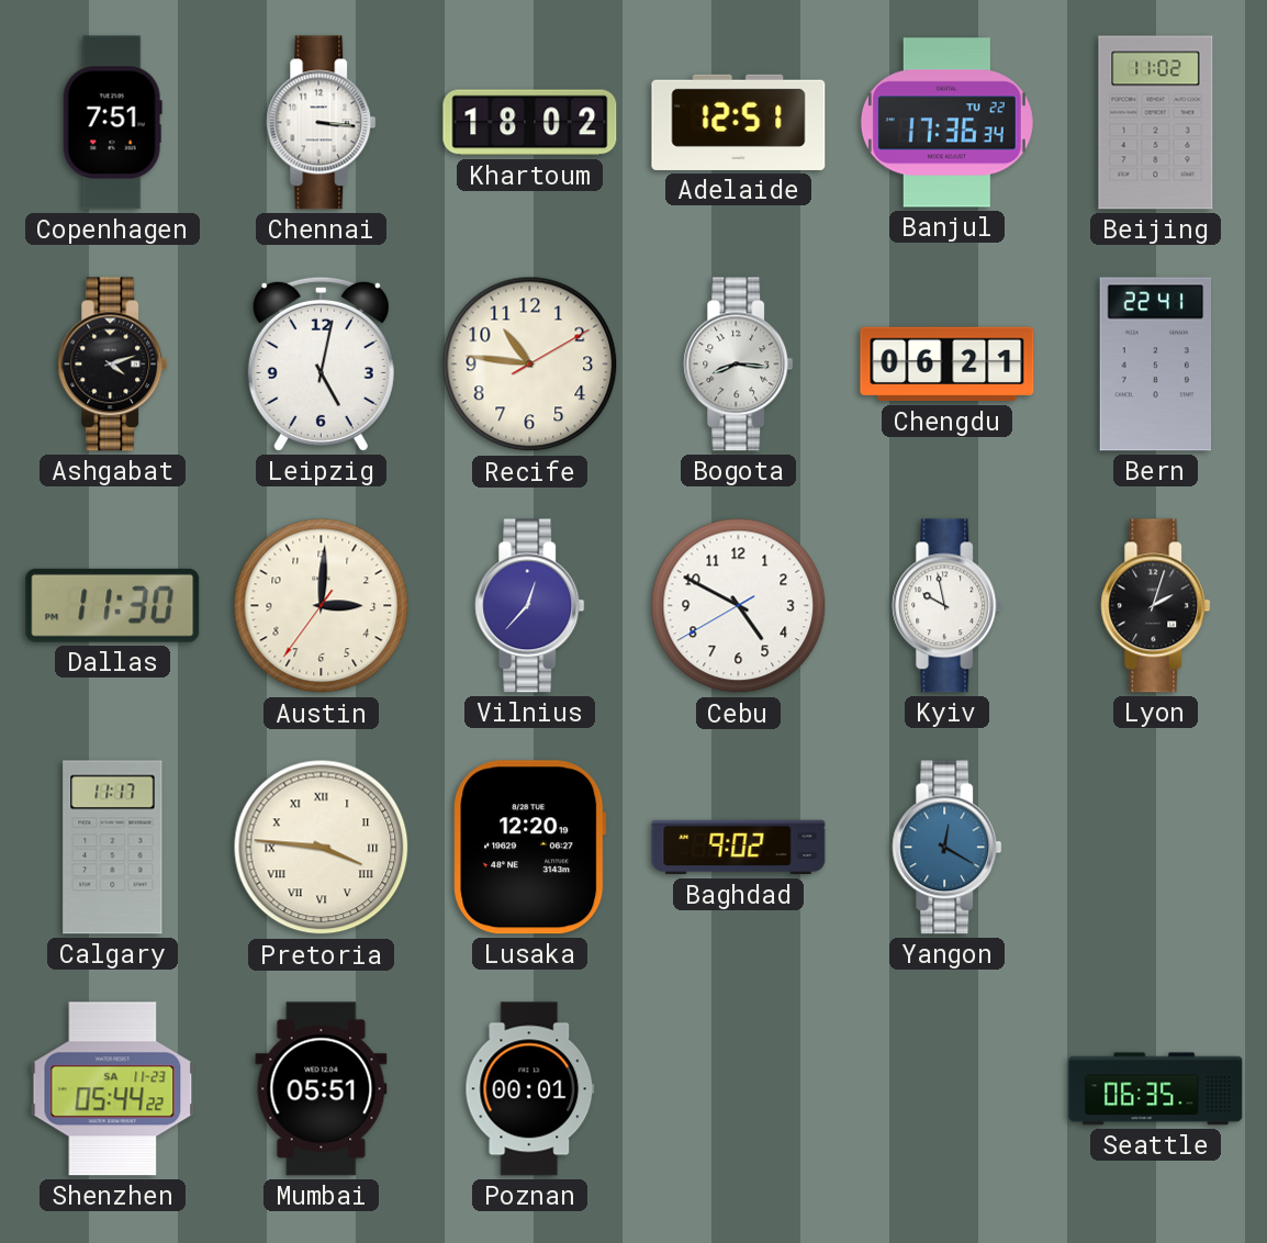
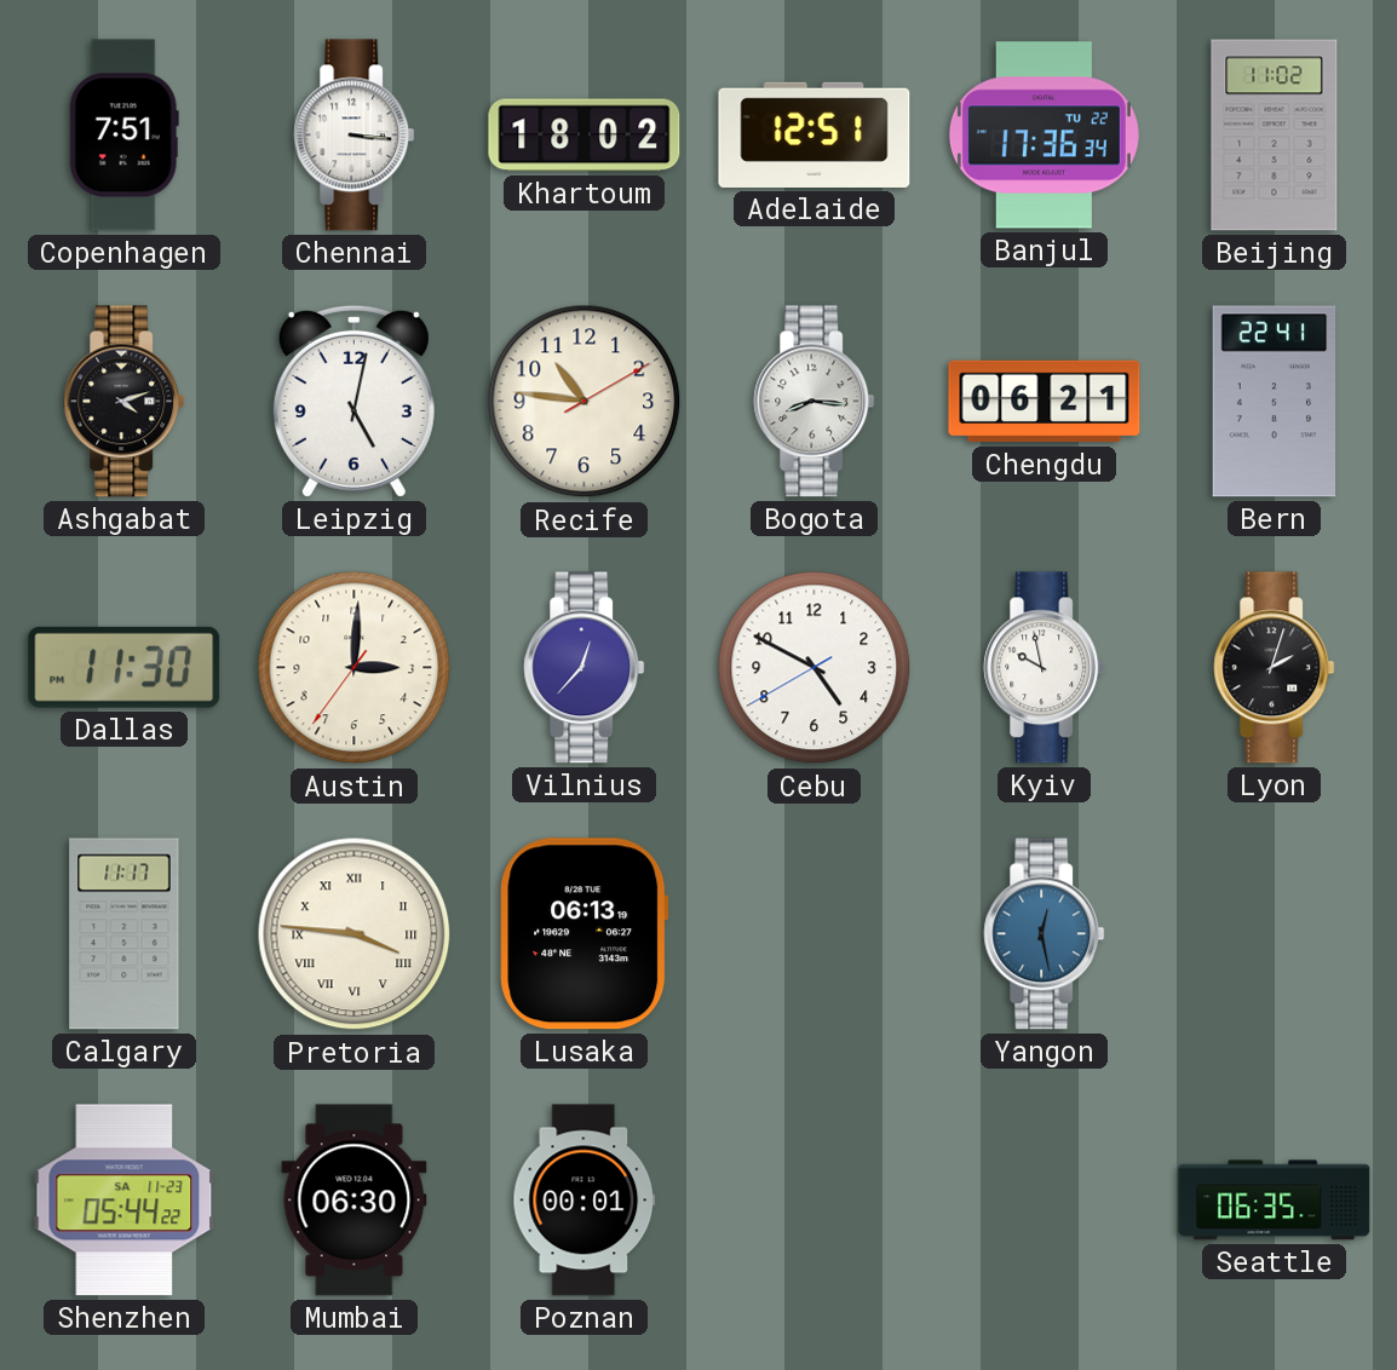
Lusaka: 12:20 -> 06:13 (585, 934)
Baghdad: 9:02 -> none (739, 848)
Yangon: 12:20 -> 12:28 (1045, 934)
Mumbai: 05:51 -> 06:30 (355, 1201)
